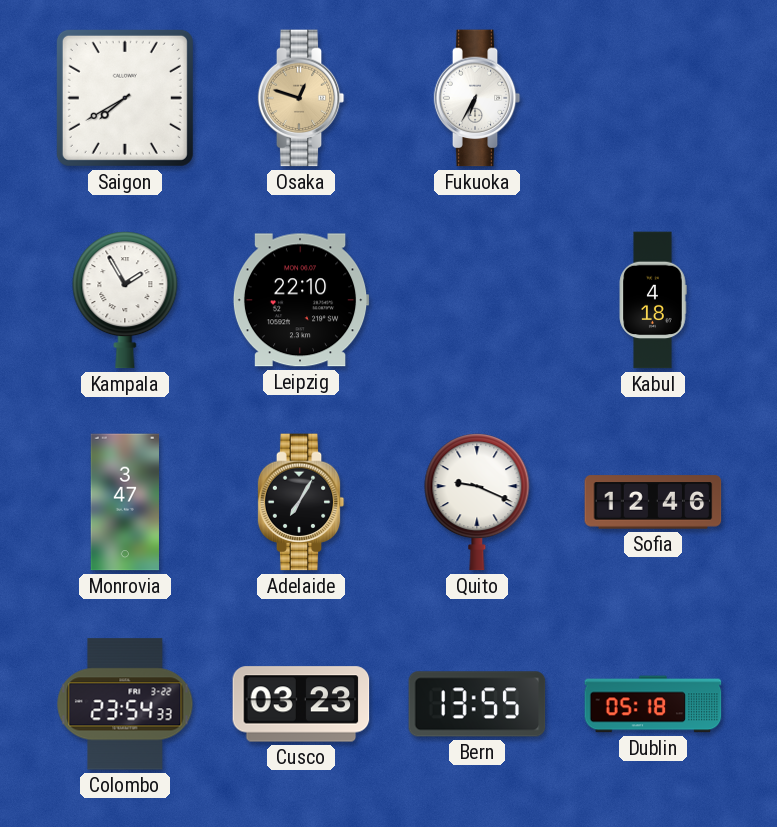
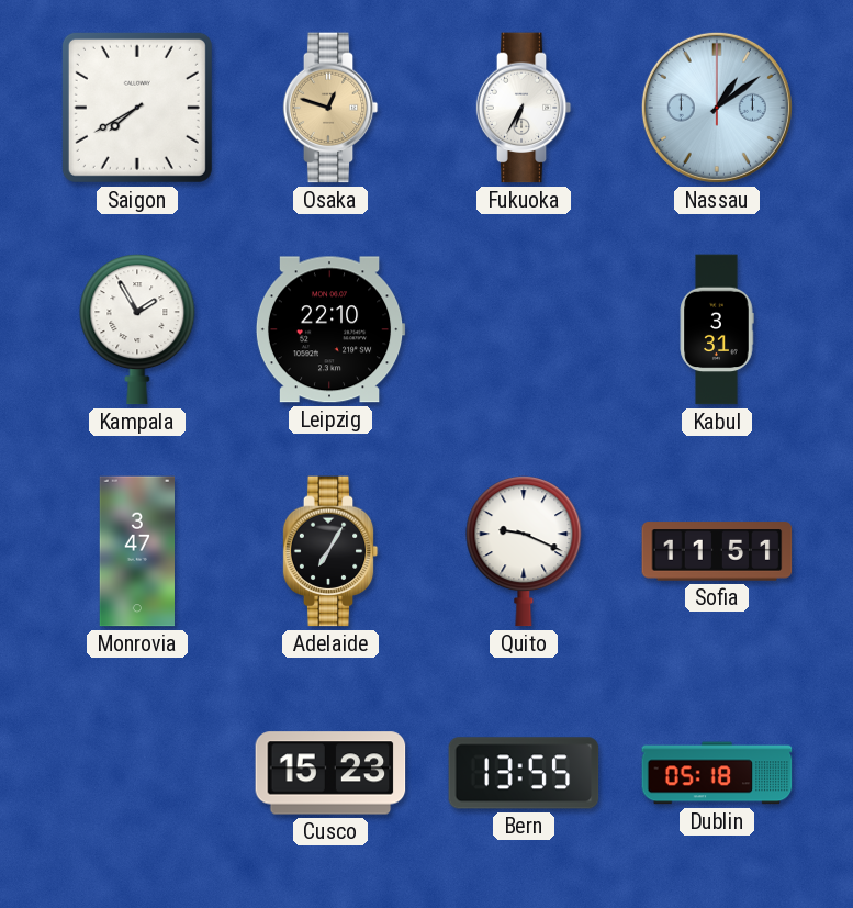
Nassau: none -> 1:09 (717, 108)
Kabul: 4:18 -> 3:31 (717, 329)
Sofia: 12:46 -> 11:51 (717, 551)
Colombo: 23:54 -> none (125, 704)
Cusco: 03:23 -> 15:23 (330, 773)
